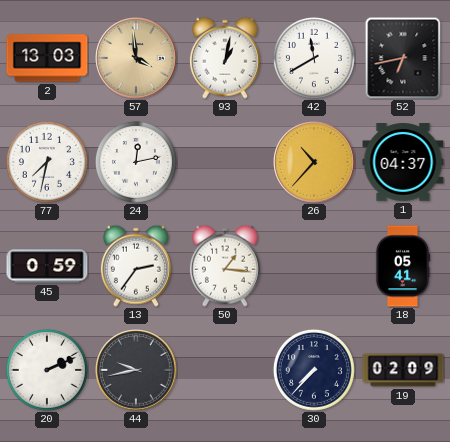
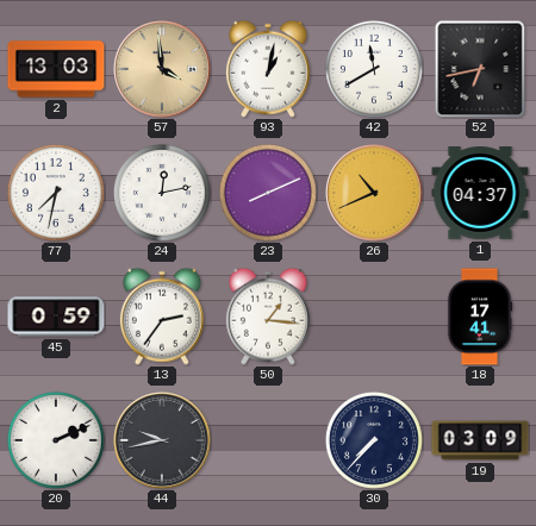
23: none -> 8:11 (268, 193)
26: 10:37 -> 10:41 (374, 193)
18: 05:41 -> 17:41 (480, 317)
19: 02:09 -> 03:09 (480, 440)
